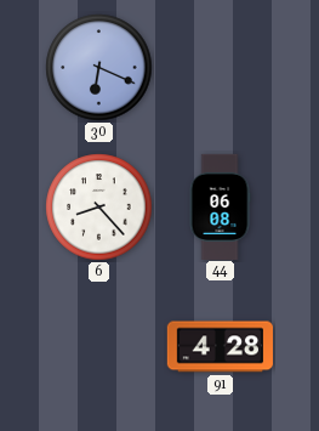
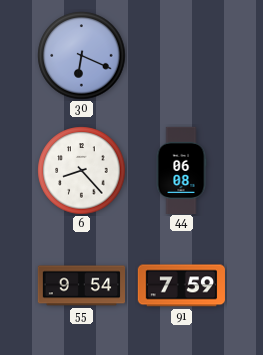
55: none -> 9:54 (81, 286)
91: 4:28 -> 7:59 (181, 286)
